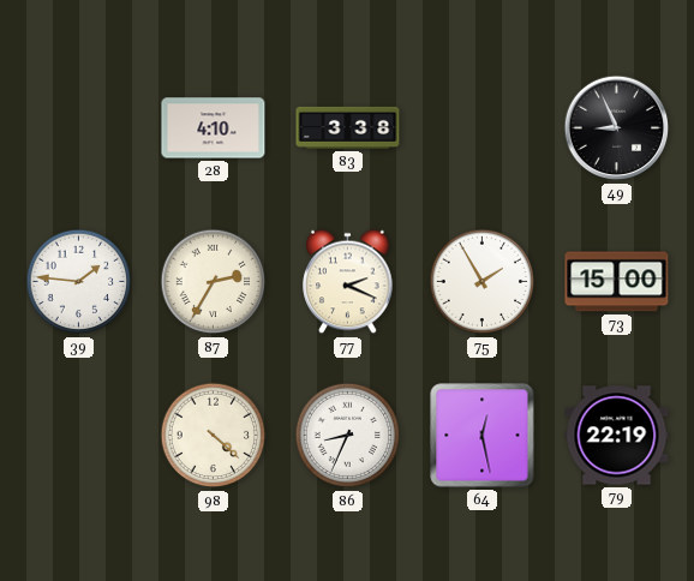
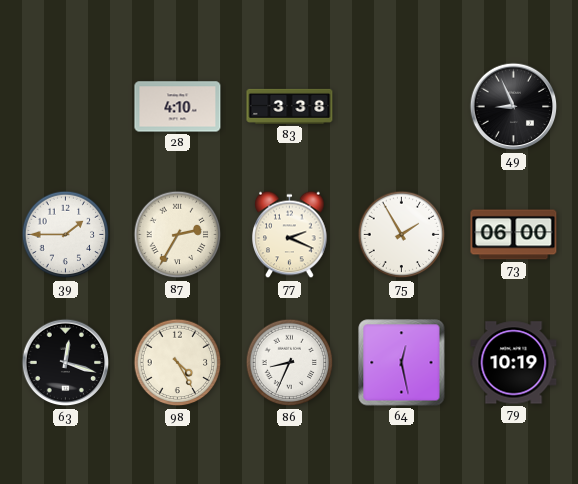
39: 1:46 -> 1:45 (66, 235)
73: 15:00 -> 06:00 (514, 235)
63: none -> 12:18 (66, 363)
98: 4:22 -> 4:25 (178, 363)
79: 22:19 -> 10:19 (514, 363)
